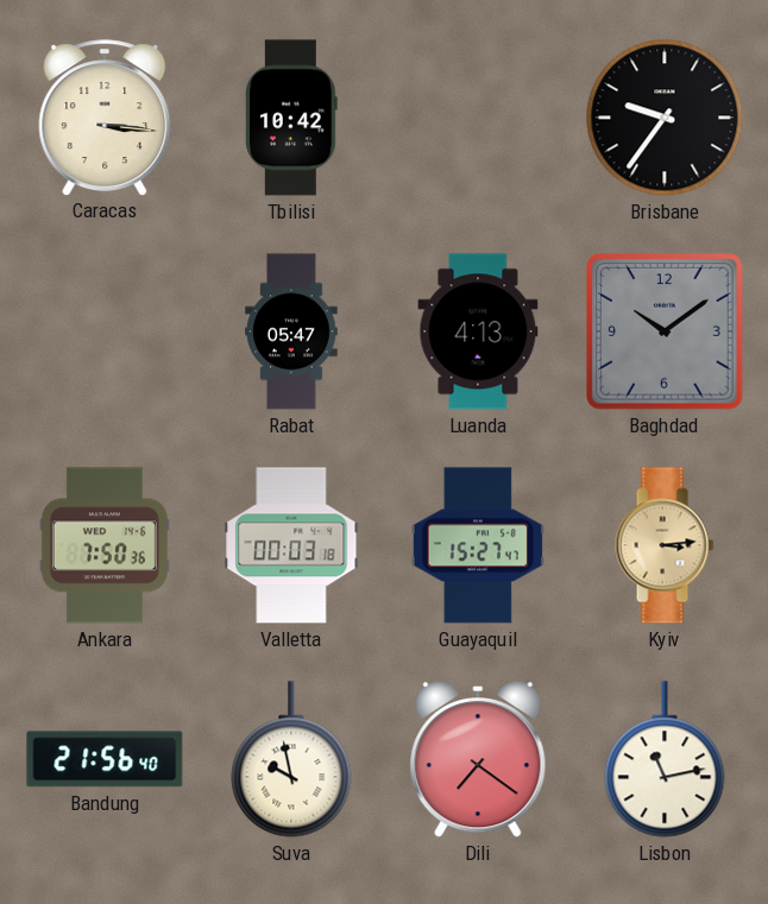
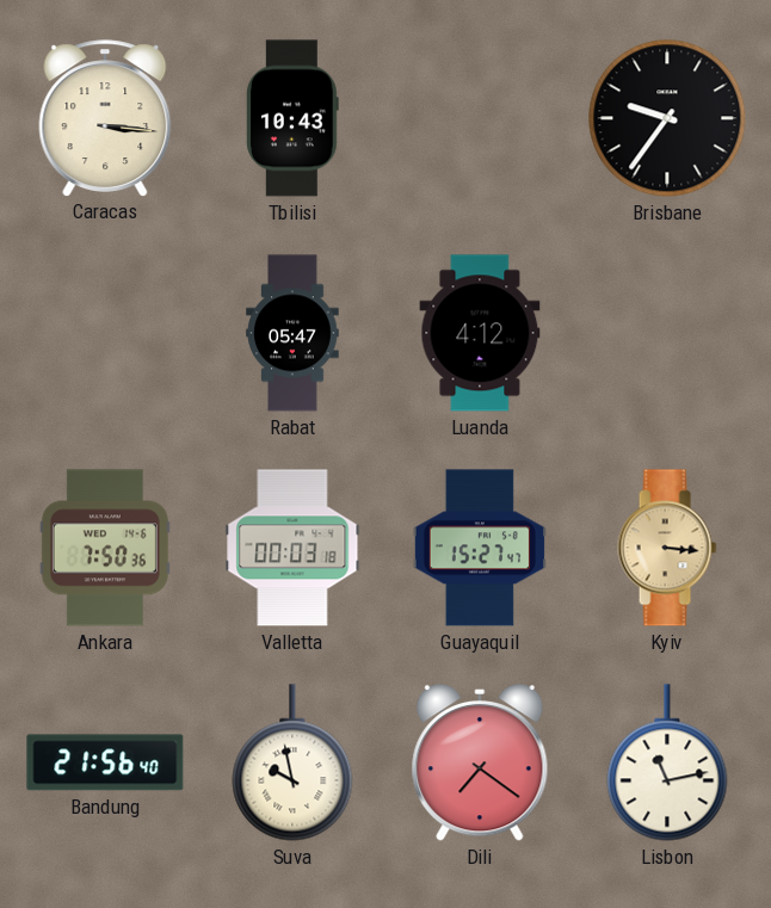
Tbilisi: 10:42 -> 10:43 (292, 118)
Luanda: 4:13 -> 4:12 (480, 333)
Baghdad: 10:09 -> none (666, 333)
Kyiv: 3:14 -> 3:16 (667, 548)
